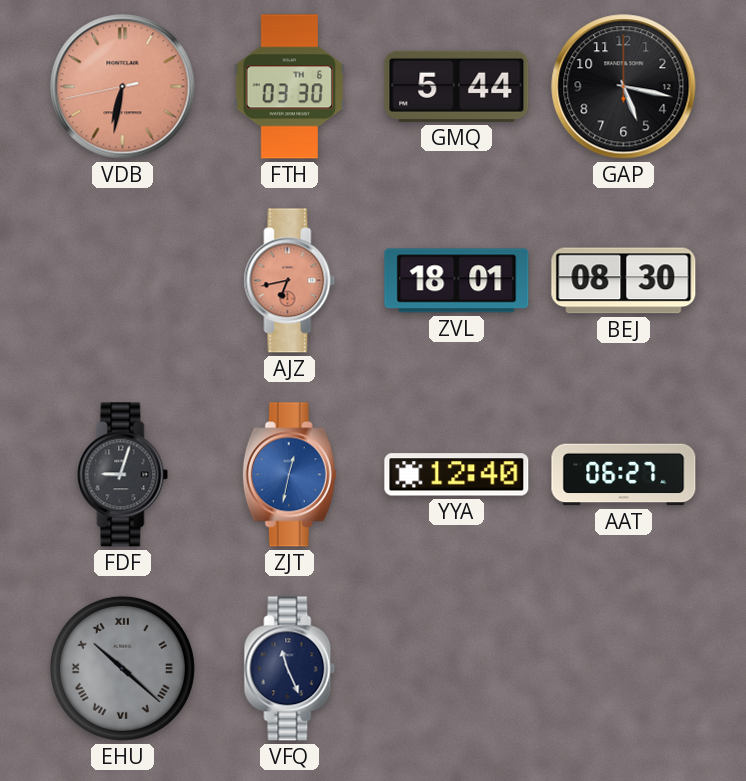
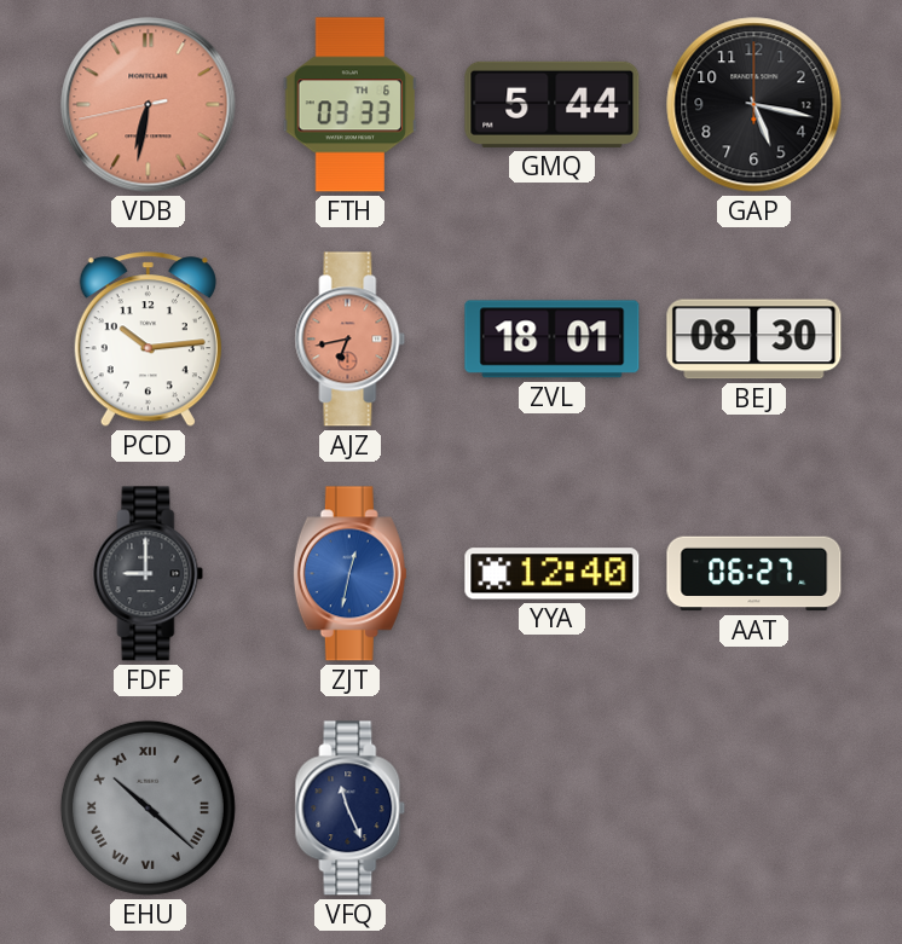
FTH: 03:30 -> 03:33 (349, 105)
PCD: none -> 10:14 (148, 340)
FDF: 9:03 -> 9:00 (149, 574)
